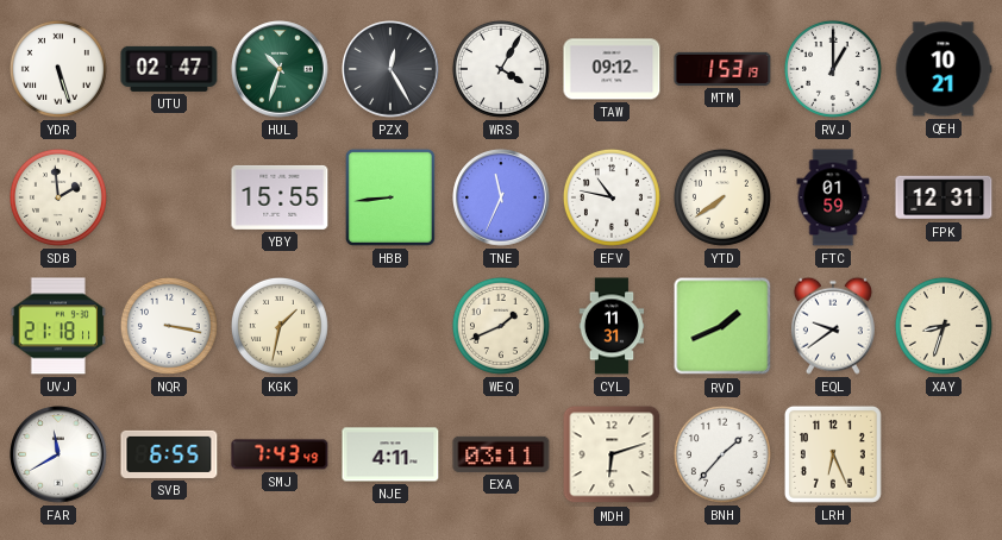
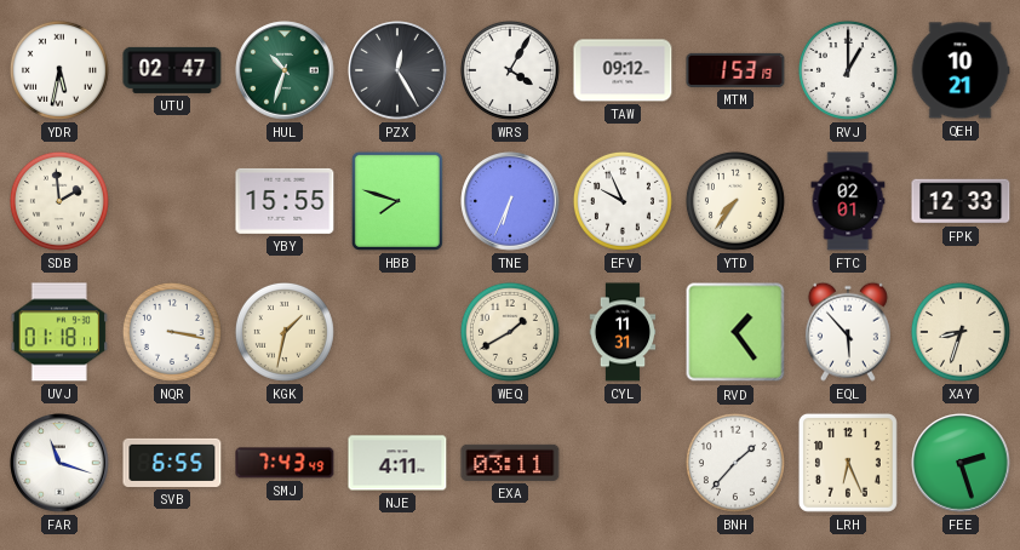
YDR: 5:27 -> 5:32 (59, 70)
HBB: 8:44 -> 7:48 (397, 201)
TNE: 11:34 -> 6:34 (510, 201)
EFV: 10:47 -> 9:56 (623, 201)
YTD: 7:39 -> 7:36 (735, 201)
FTC: 01:59 -> 02:01 (848, 201)
FPK: 12:31 -> 12:33 (961, 201)
UVJ: 21:18 -> 01:18 (59, 332)
WEQ: 1:41 -> 1:40 (510, 332)
RVD: 1:41 -> 1:24 (735, 332)
EQL: 9:39 -> 5:53 (848, 332)
FAR: 11:40 -> 11:18 (59, 463)
MDH: 6:12 -> none (612, 454)
FEE: none -> 2:27 (961, 463)
